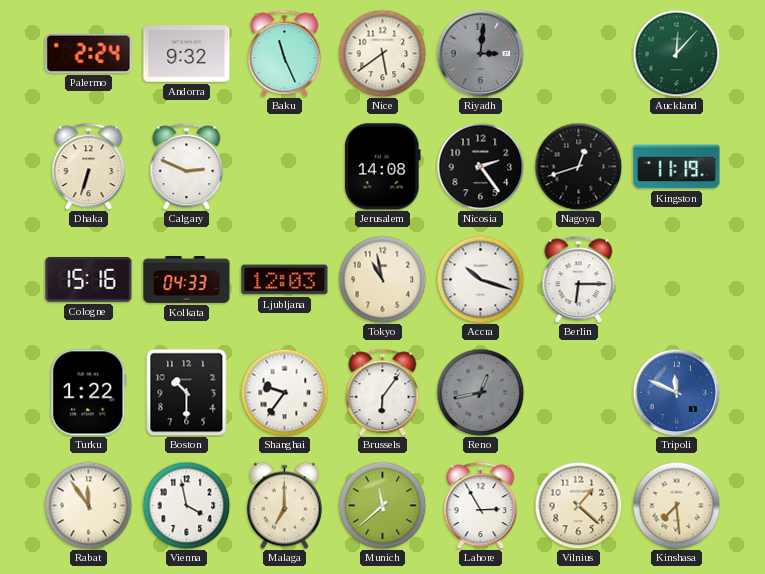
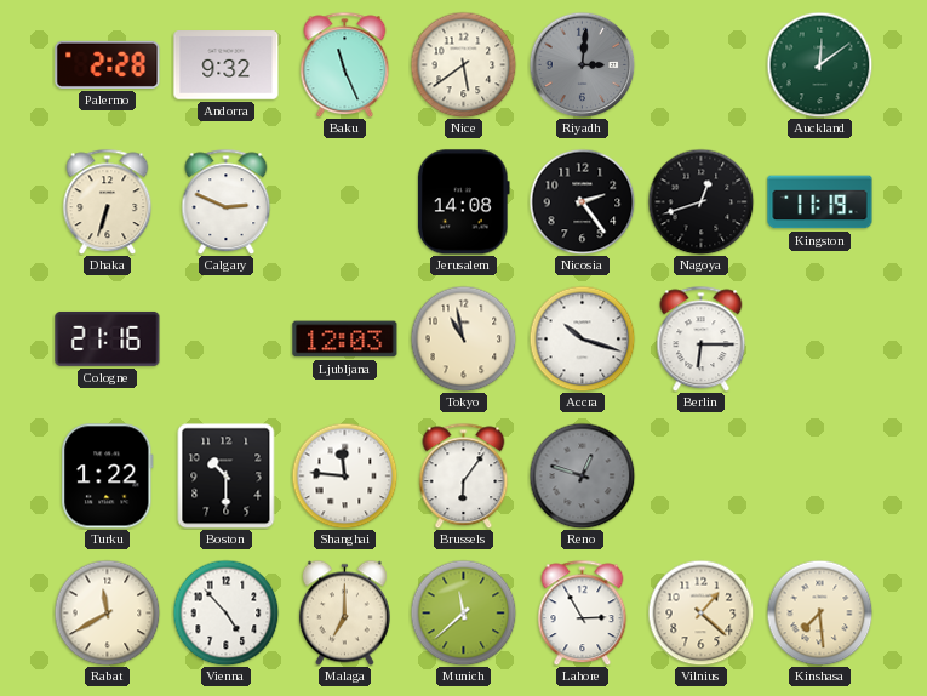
Palermo: 2:24 -> 2:28 (108, 64)
Auckland: 12:07 -> 12:09 (819, 64)
Cologne: 15:16 -> 21:16 (108, 338)
Kolkata: 04:33 -> none (187, 279)
Shanghai: 9:36 -> 11:46 (344, 475)
Reno: 12:43 -> 12:48 (582, 475)
Tripoli: 11:49 -> none (676, 392)
Rabat: 11:54 -> 11:40 (107, 612)
Vienna: 3:58 -> 4:53 (225, 612)
